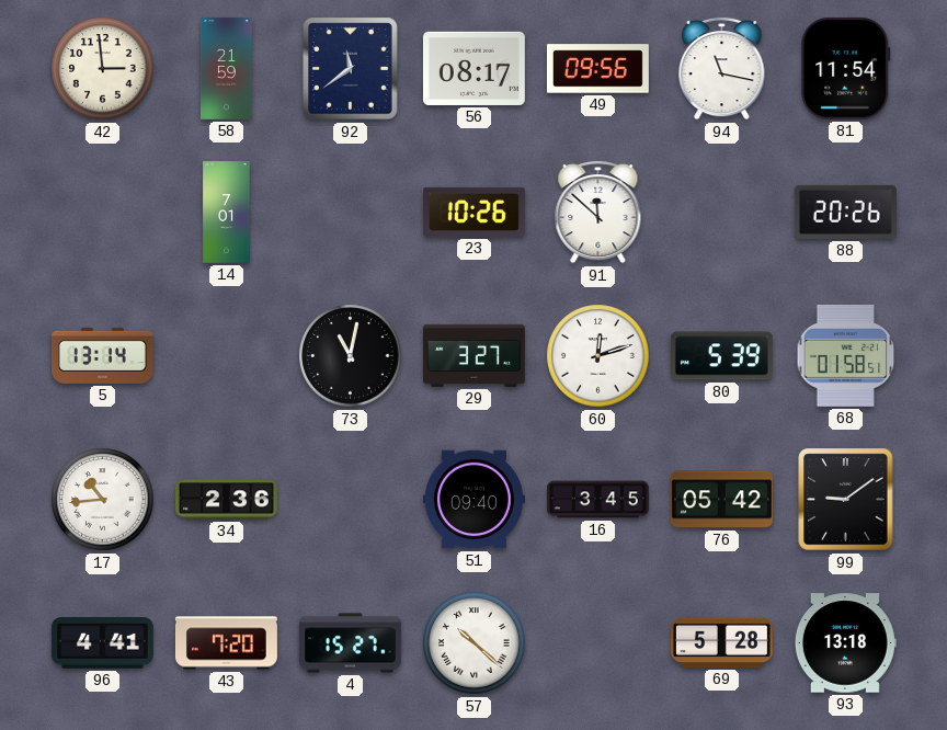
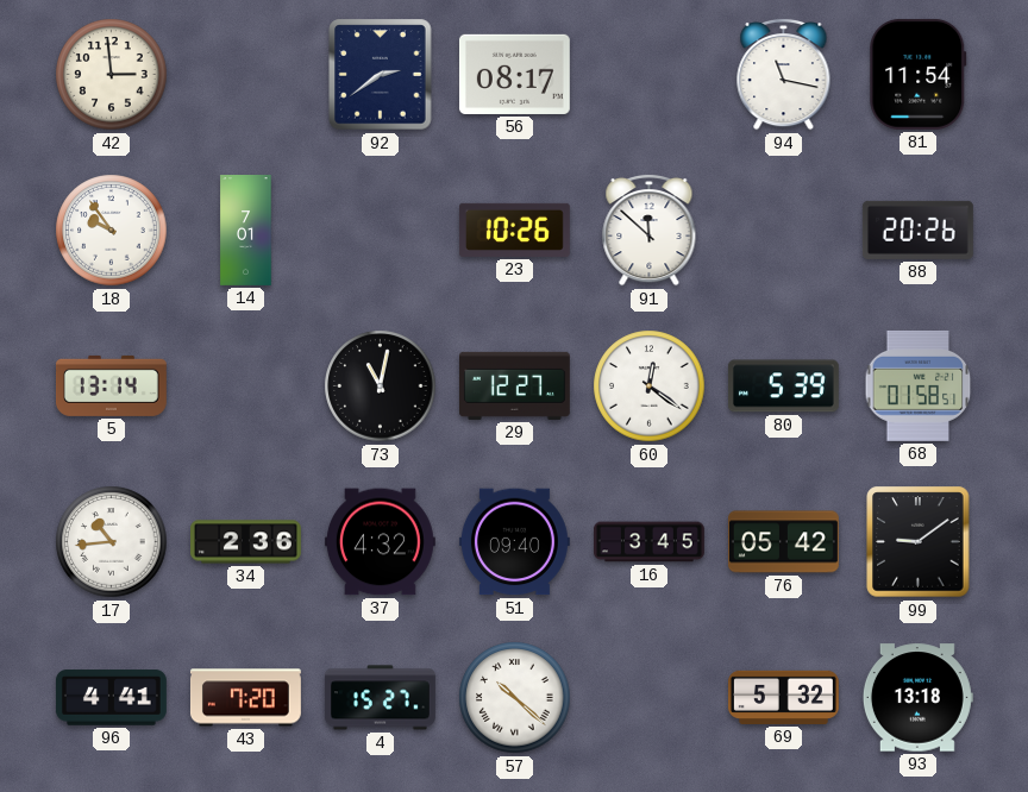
58: 21:59 -> none (226, 69)
92: 11:39 -> 2:39 (381, 75)
49: 09:56 -> none (597, 69)
18: none -> 9:54 (112, 231)
29: 3:27 -> 12:27 (514, 385)
60: 12:12 -> 12:21 (650, 386)
37: none -> 4:32 (380, 542)
69: 5:28 -> 5:32 (783, 697)
